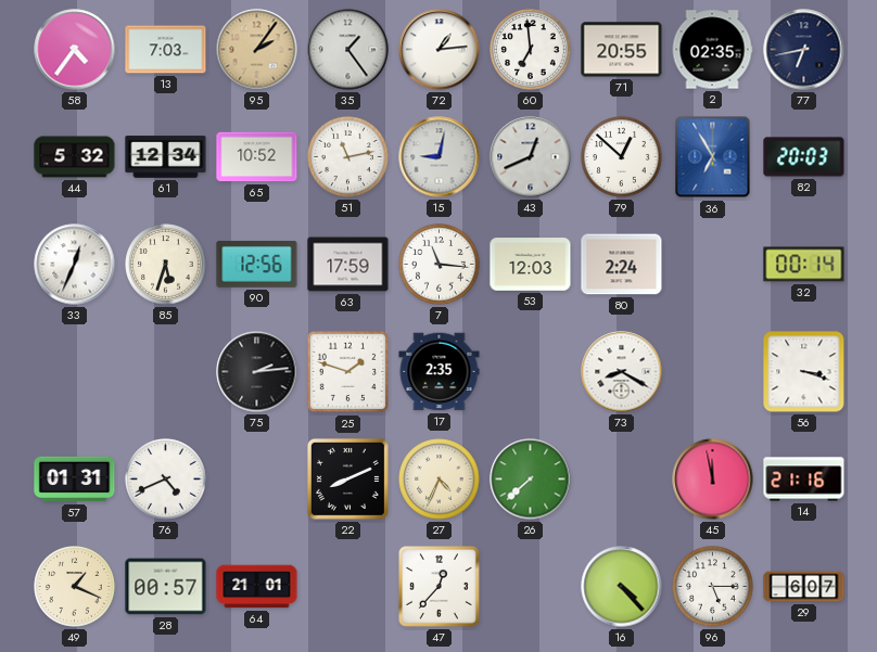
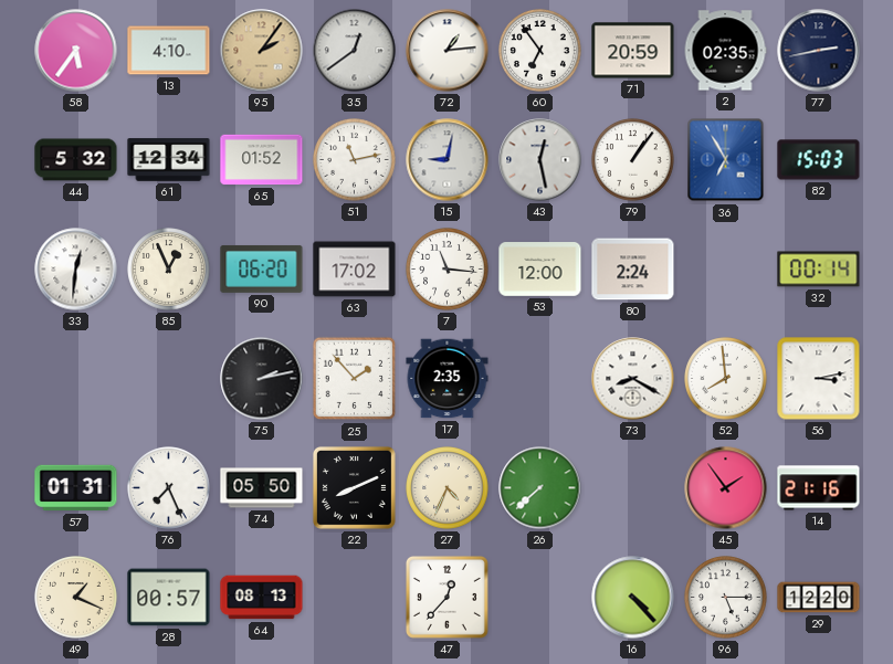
58: 4:36 -> 5:36 (76, 51)
13: 7:03 -> 4:10 (169, 51)
35: 1:24 -> 12:39 (355, 51)
60: 6:59 -> 6:54 (540, 51)
71: 20:55 -> 20:59 (633, 51)
77: 6:43 -> 2:43 (819, 51)
65: 10:52 -> 01:52 (262, 160)
43: 12:41 -> 12:28 (540, 160)
79: 12:52 -> 1:06 (633, 160)
82: 20:03 -> 15:03 (819, 160)
33: 12:34 -> 12:31 (76, 270)
85: 5:33 -> 12:56 (169, 270)
90: 12:56 -> 06:20 (262, 268)
63: 17:59 -> 17:02 (355, 270)
53: 12:03 -> 12:00 (540, 270)
75: 2:14 -> 2:13 (262, 379)
25: 1:48 -> 1:53 (355, 379)
52: none -> 7:59 (726, 379)
56: 3:18 -> 3:13 (819, 379)
76: 4:41 -> 7:26 (169, 488)
74: none -> 05:50 (262, 488)
45: 11:58 -> 1:54 (726, 488)
64: 21:01 -> 08:13 (262, 598)
29: 6:07 -> 12:20 (819, 598)
